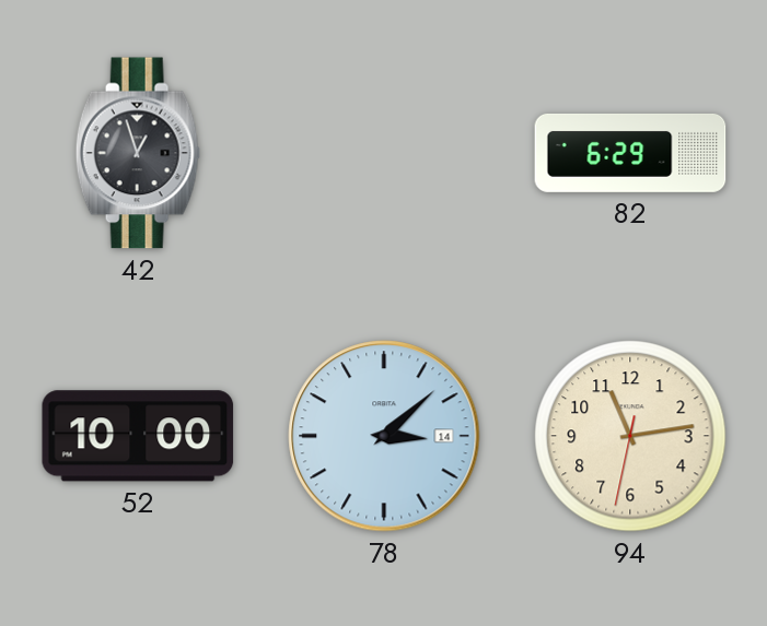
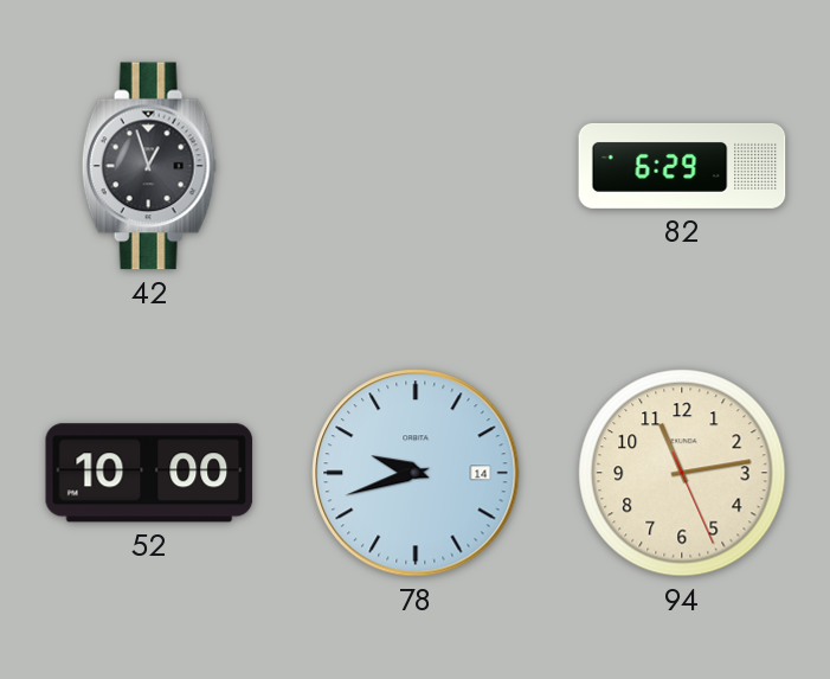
78: 3:08 -> 9:42 (416, 473)
94: 11:13:32 -> 11:13:26 (682, 473)
